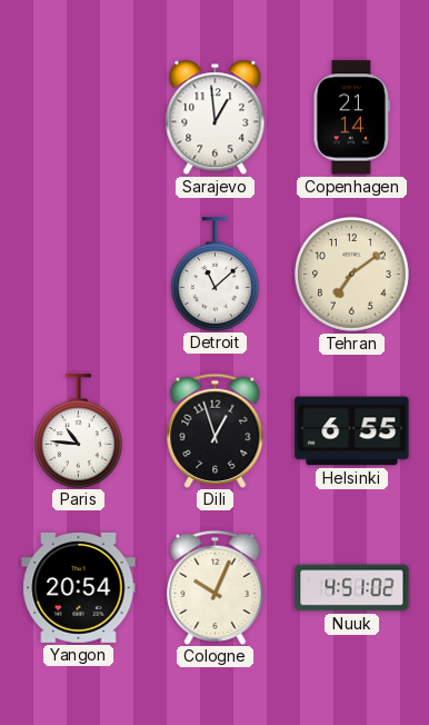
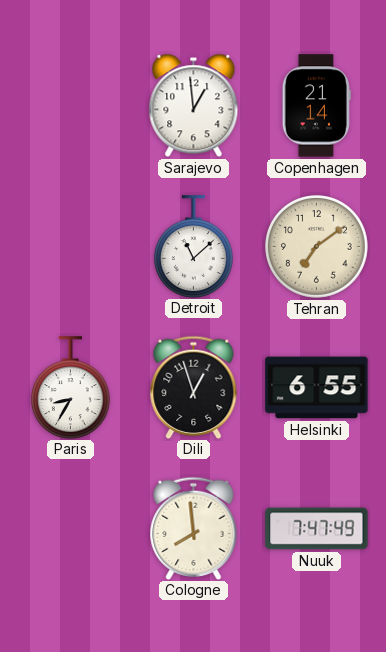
Paris: 10:46 -> 8:35 (70, 387)
Yangon: 20:54 -> none (79, 587)
Cologne: 10:04 -> 7:59 (194, 528)
Nuuk: 4:51 -> 7:47 (317, 529)
